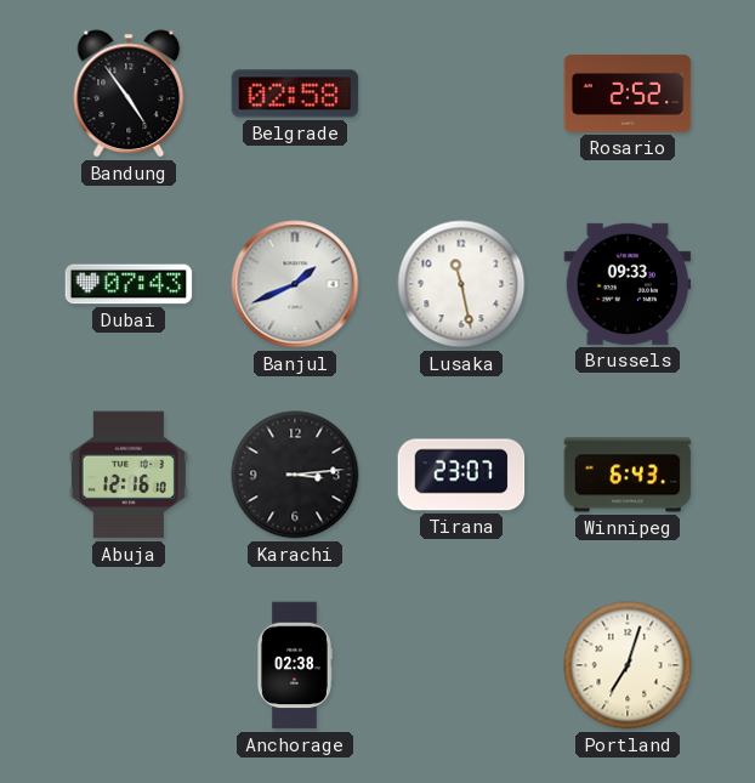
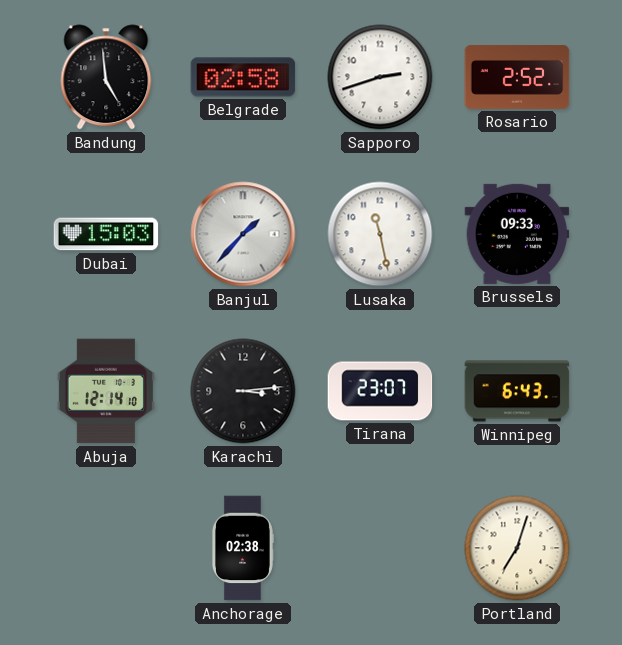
Bandung: 4:54 -> 4:59 (106, 77)
Sapporo: none -> 2:42 (380, 77)
Dubai: 07:43 -> 15:03 (106, 234)
Banjul: 1:41 -> 1:37 (243, 234)
Abuja: 12:16 -> 12:14 (106, 391)
